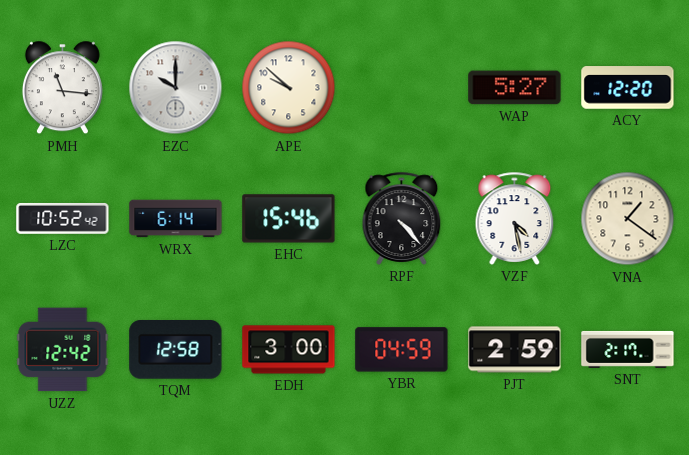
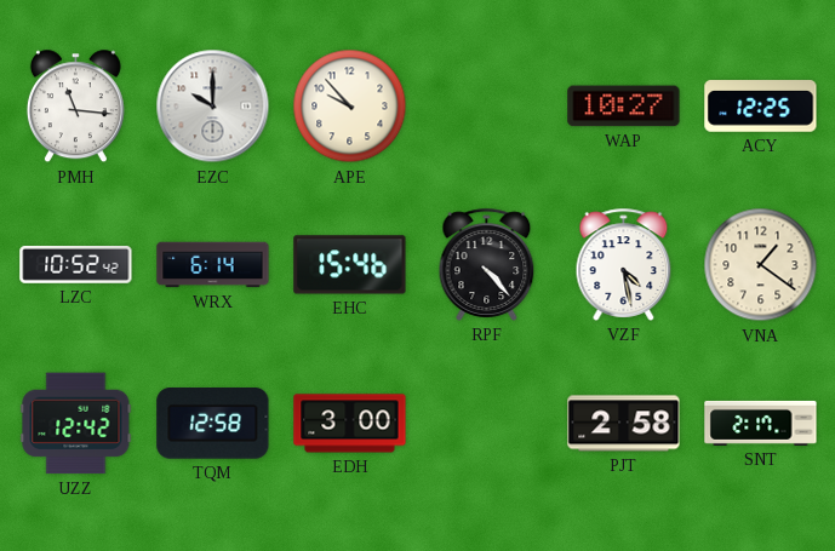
APE: 9:52 -> 9:53 (350, 107)
WAP: 5:27 -> 10:27 (624, 107)
ACY: 12:20 -> 12:25 (761, 107)
YBR: 04:59 -> none (402, 350)
PJT: 2:59 -> 2:58 (624, 424)
